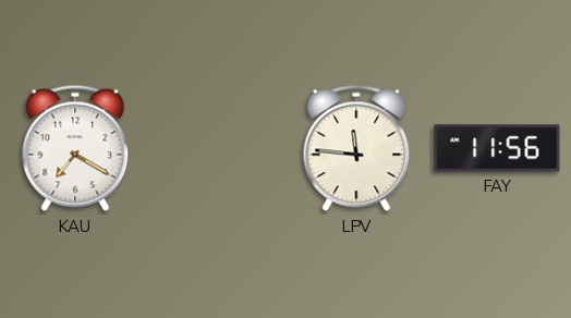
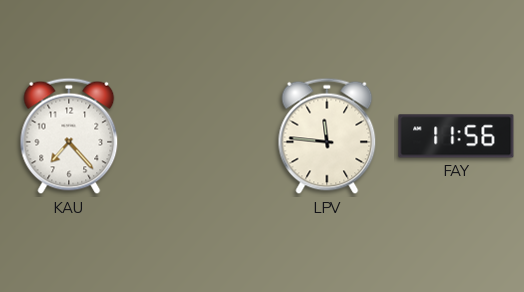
KAU: 7:20 -> 7:23 (69, 136)
